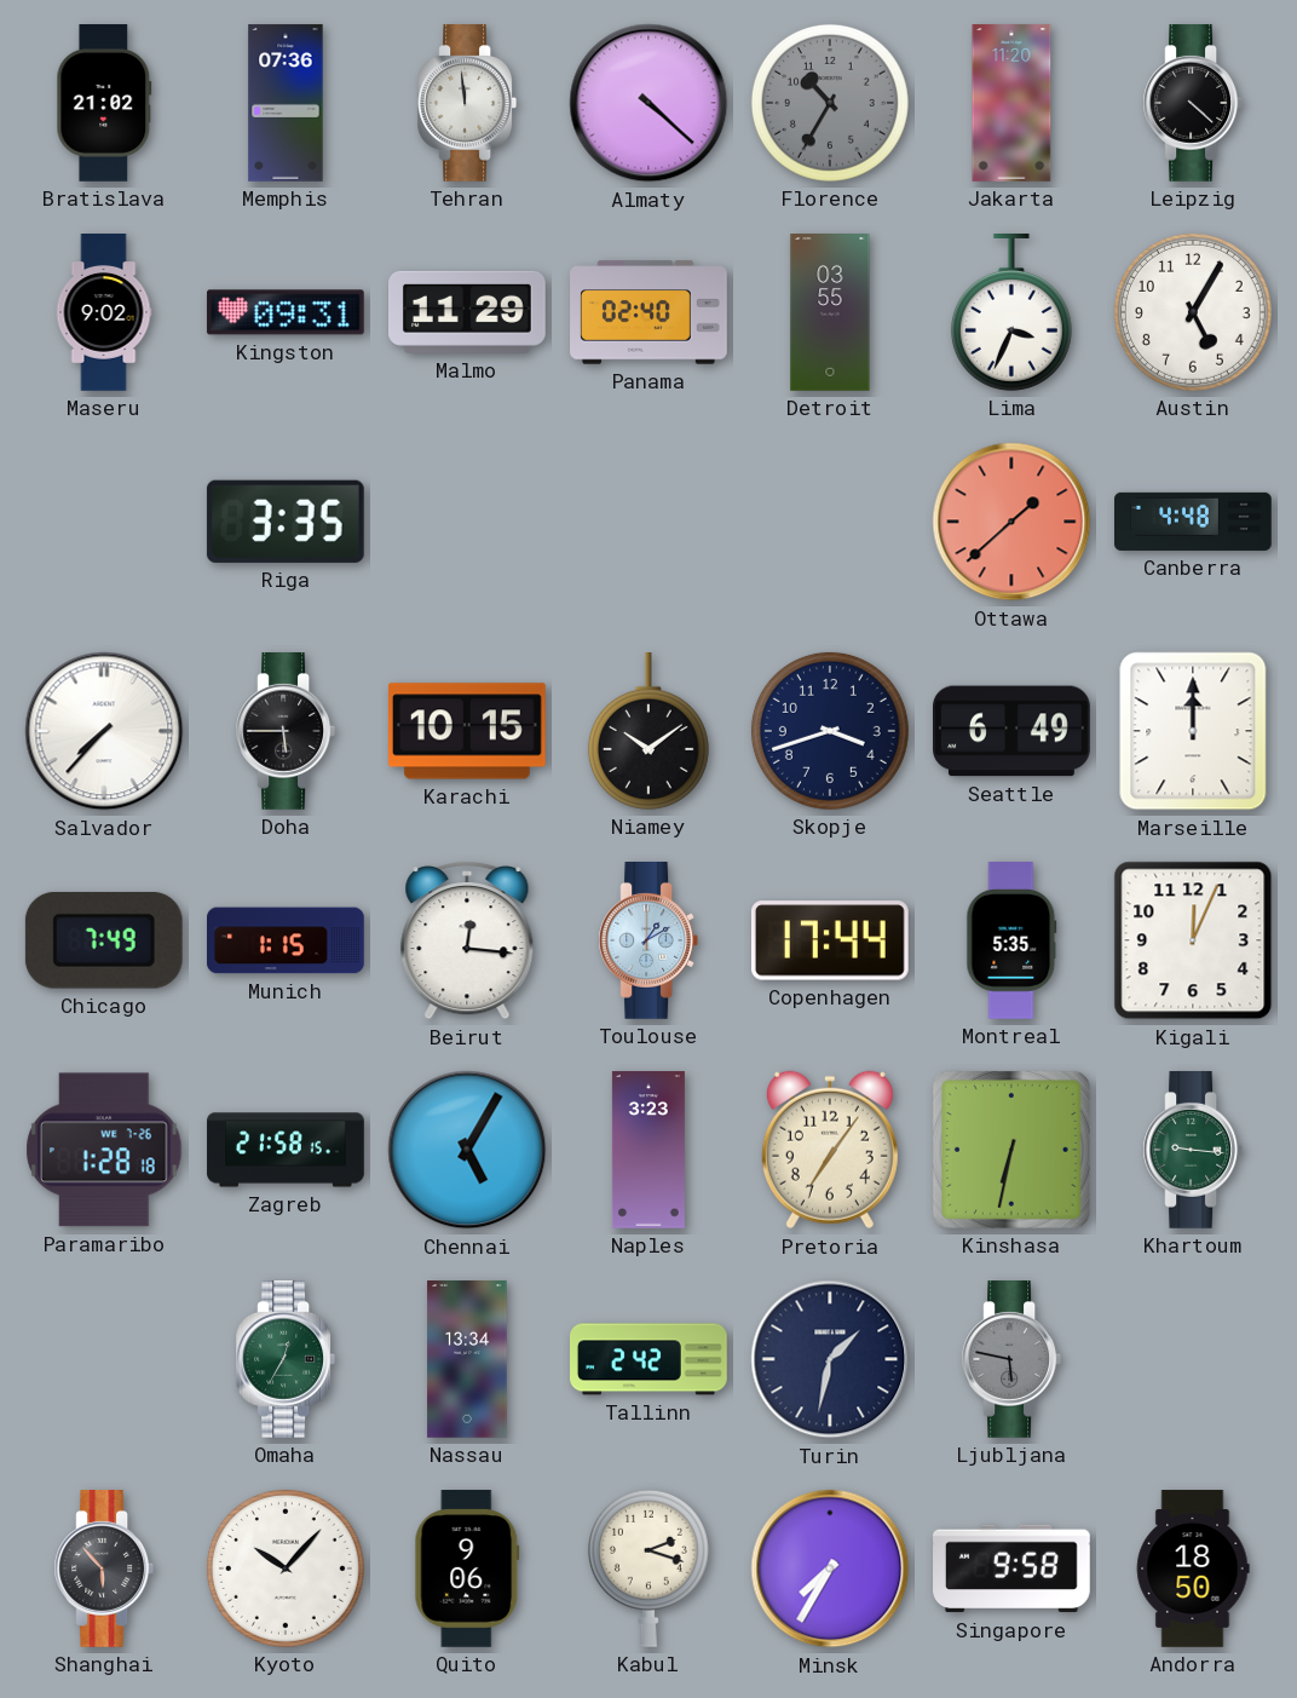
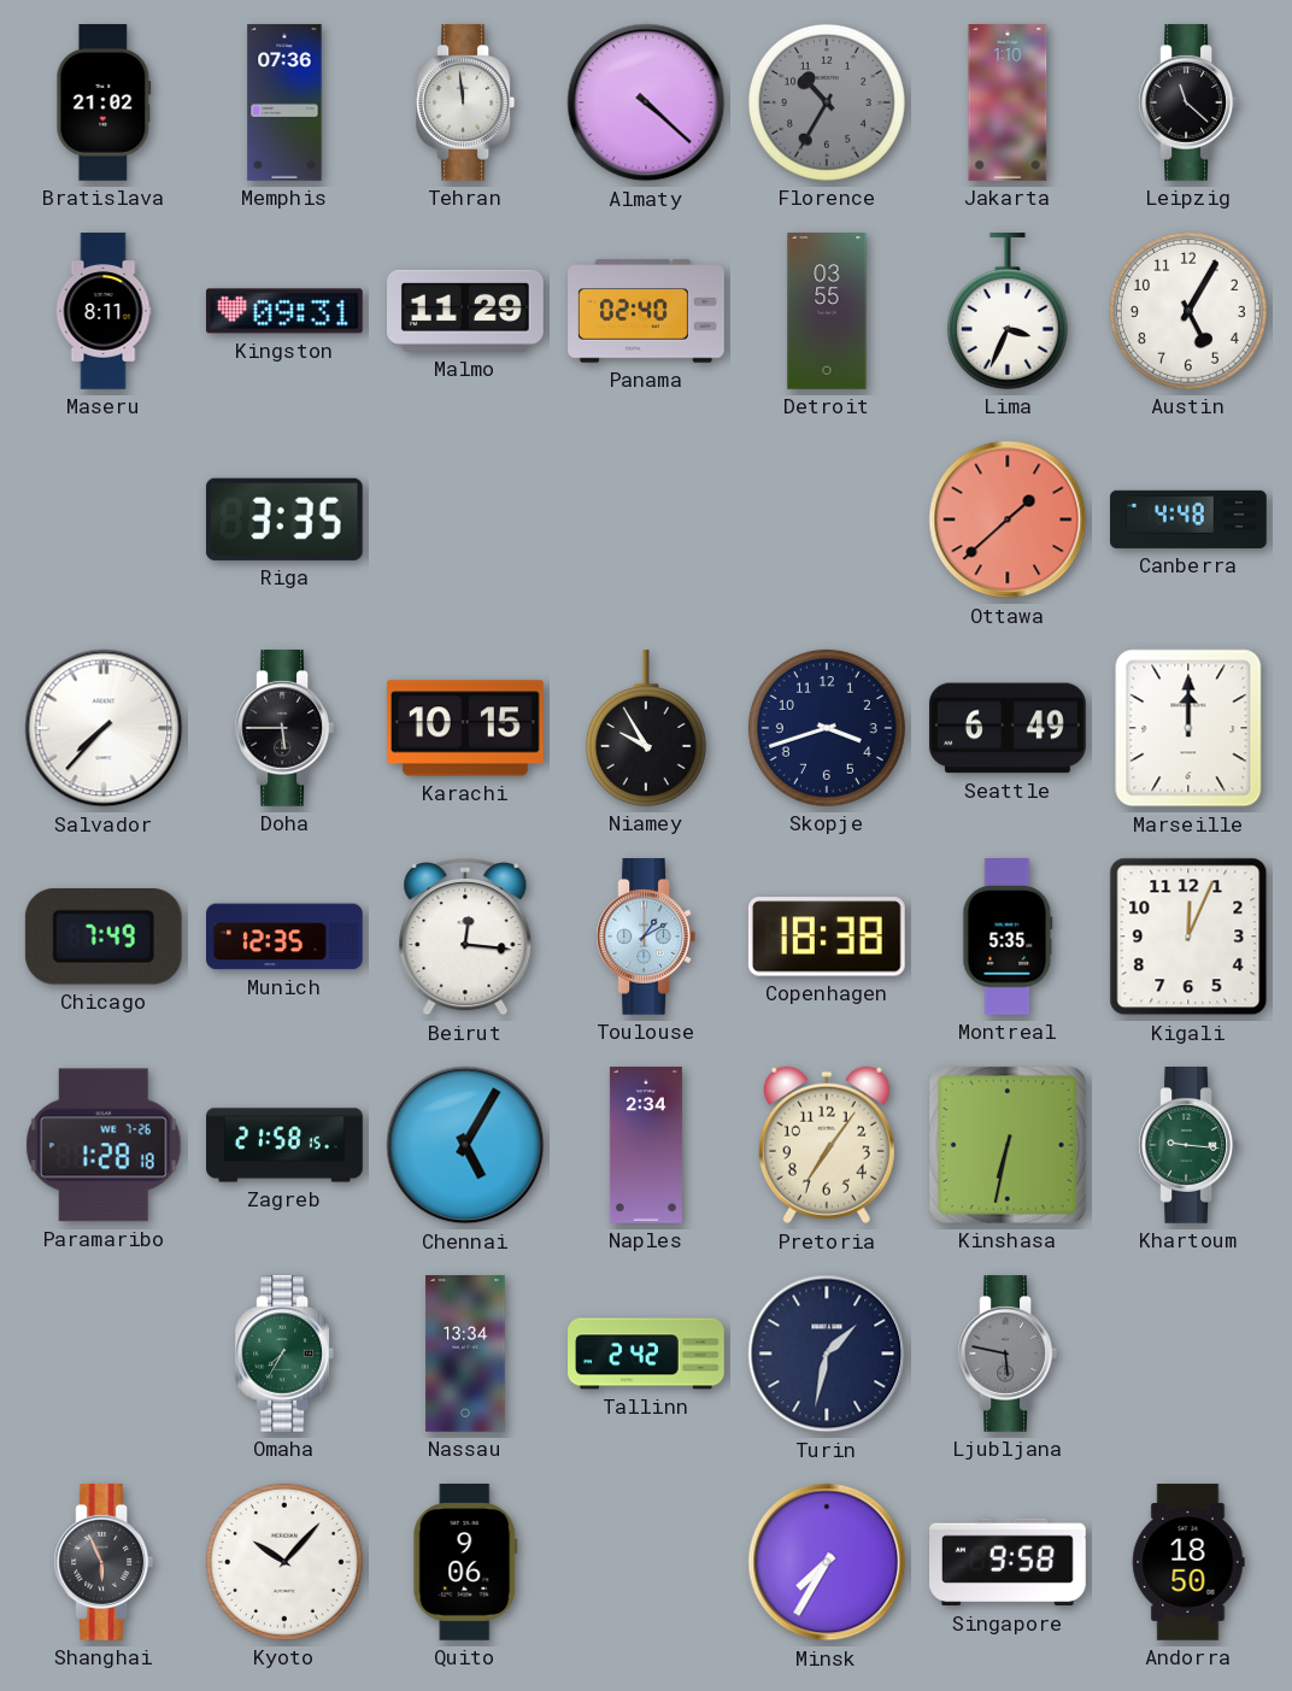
Jakarta: 11:20 -> 1:10 (1008, 102)
Leipzig: 4:22 -> 11:22 (1187, 104)
Maseru: 9:02 -> 8:11 (104, 311)
Niamey: 10:09 -> 9:55 (646, 729)
Munich: 1:15 -> 12:35 (286, 936)
Copenhagen: 17:44 -> 18:38 (827, 936)
Naples: 3:23 -> 2:34 (646, 1145)
Omaha: 12:35 -> 7:35 (283, 1355)
Shanghai: 5:53 -> 5:56 (102, 1563)
Kabul: 2:18 -> none (648, 1569)
